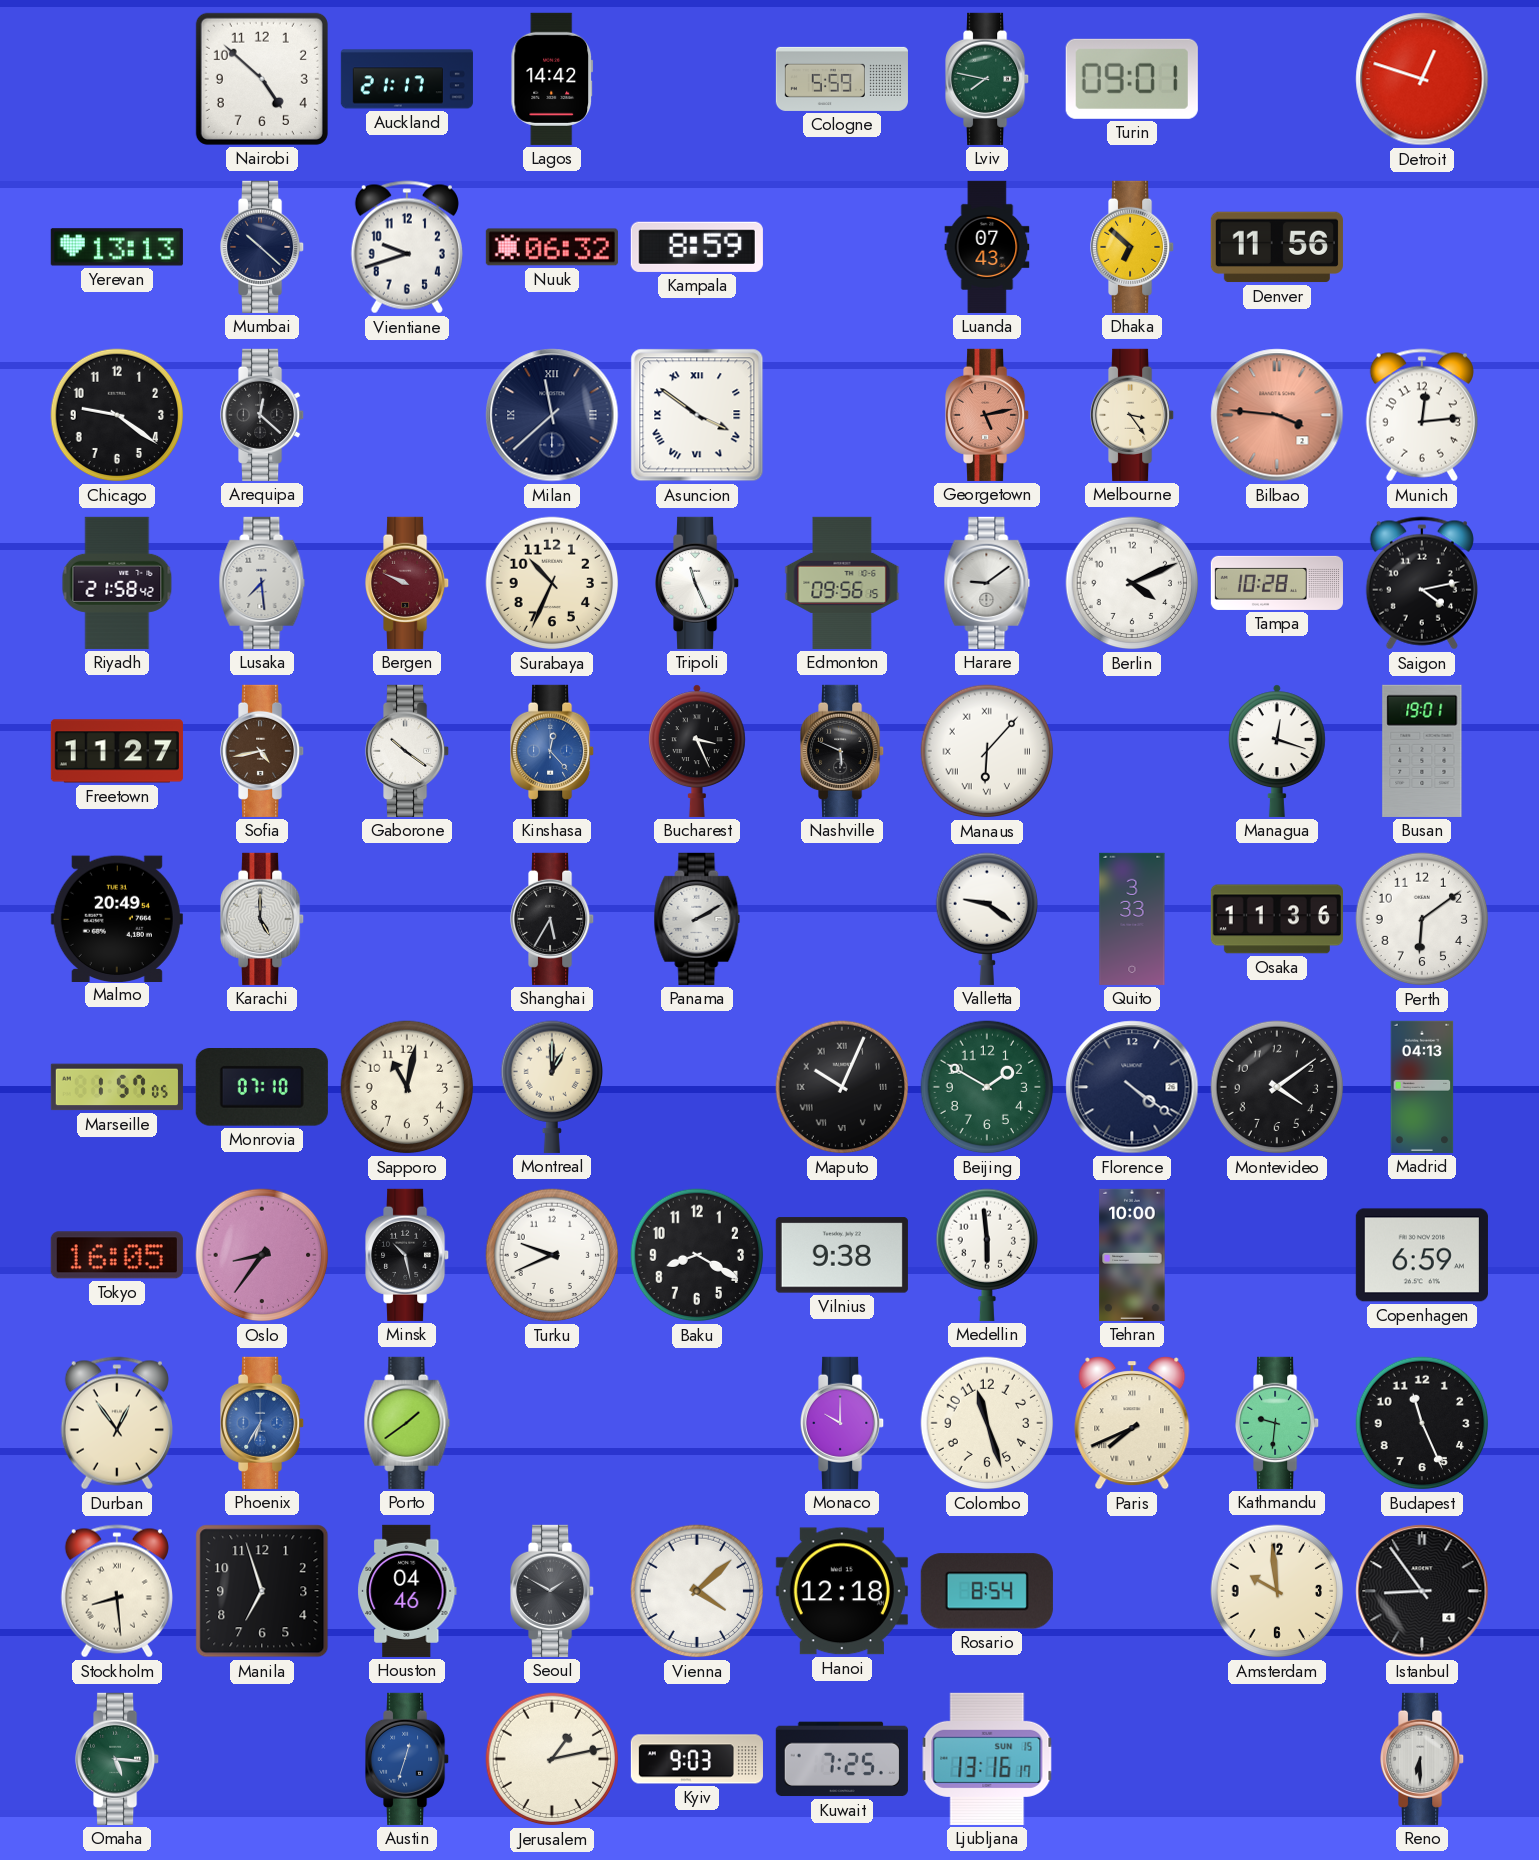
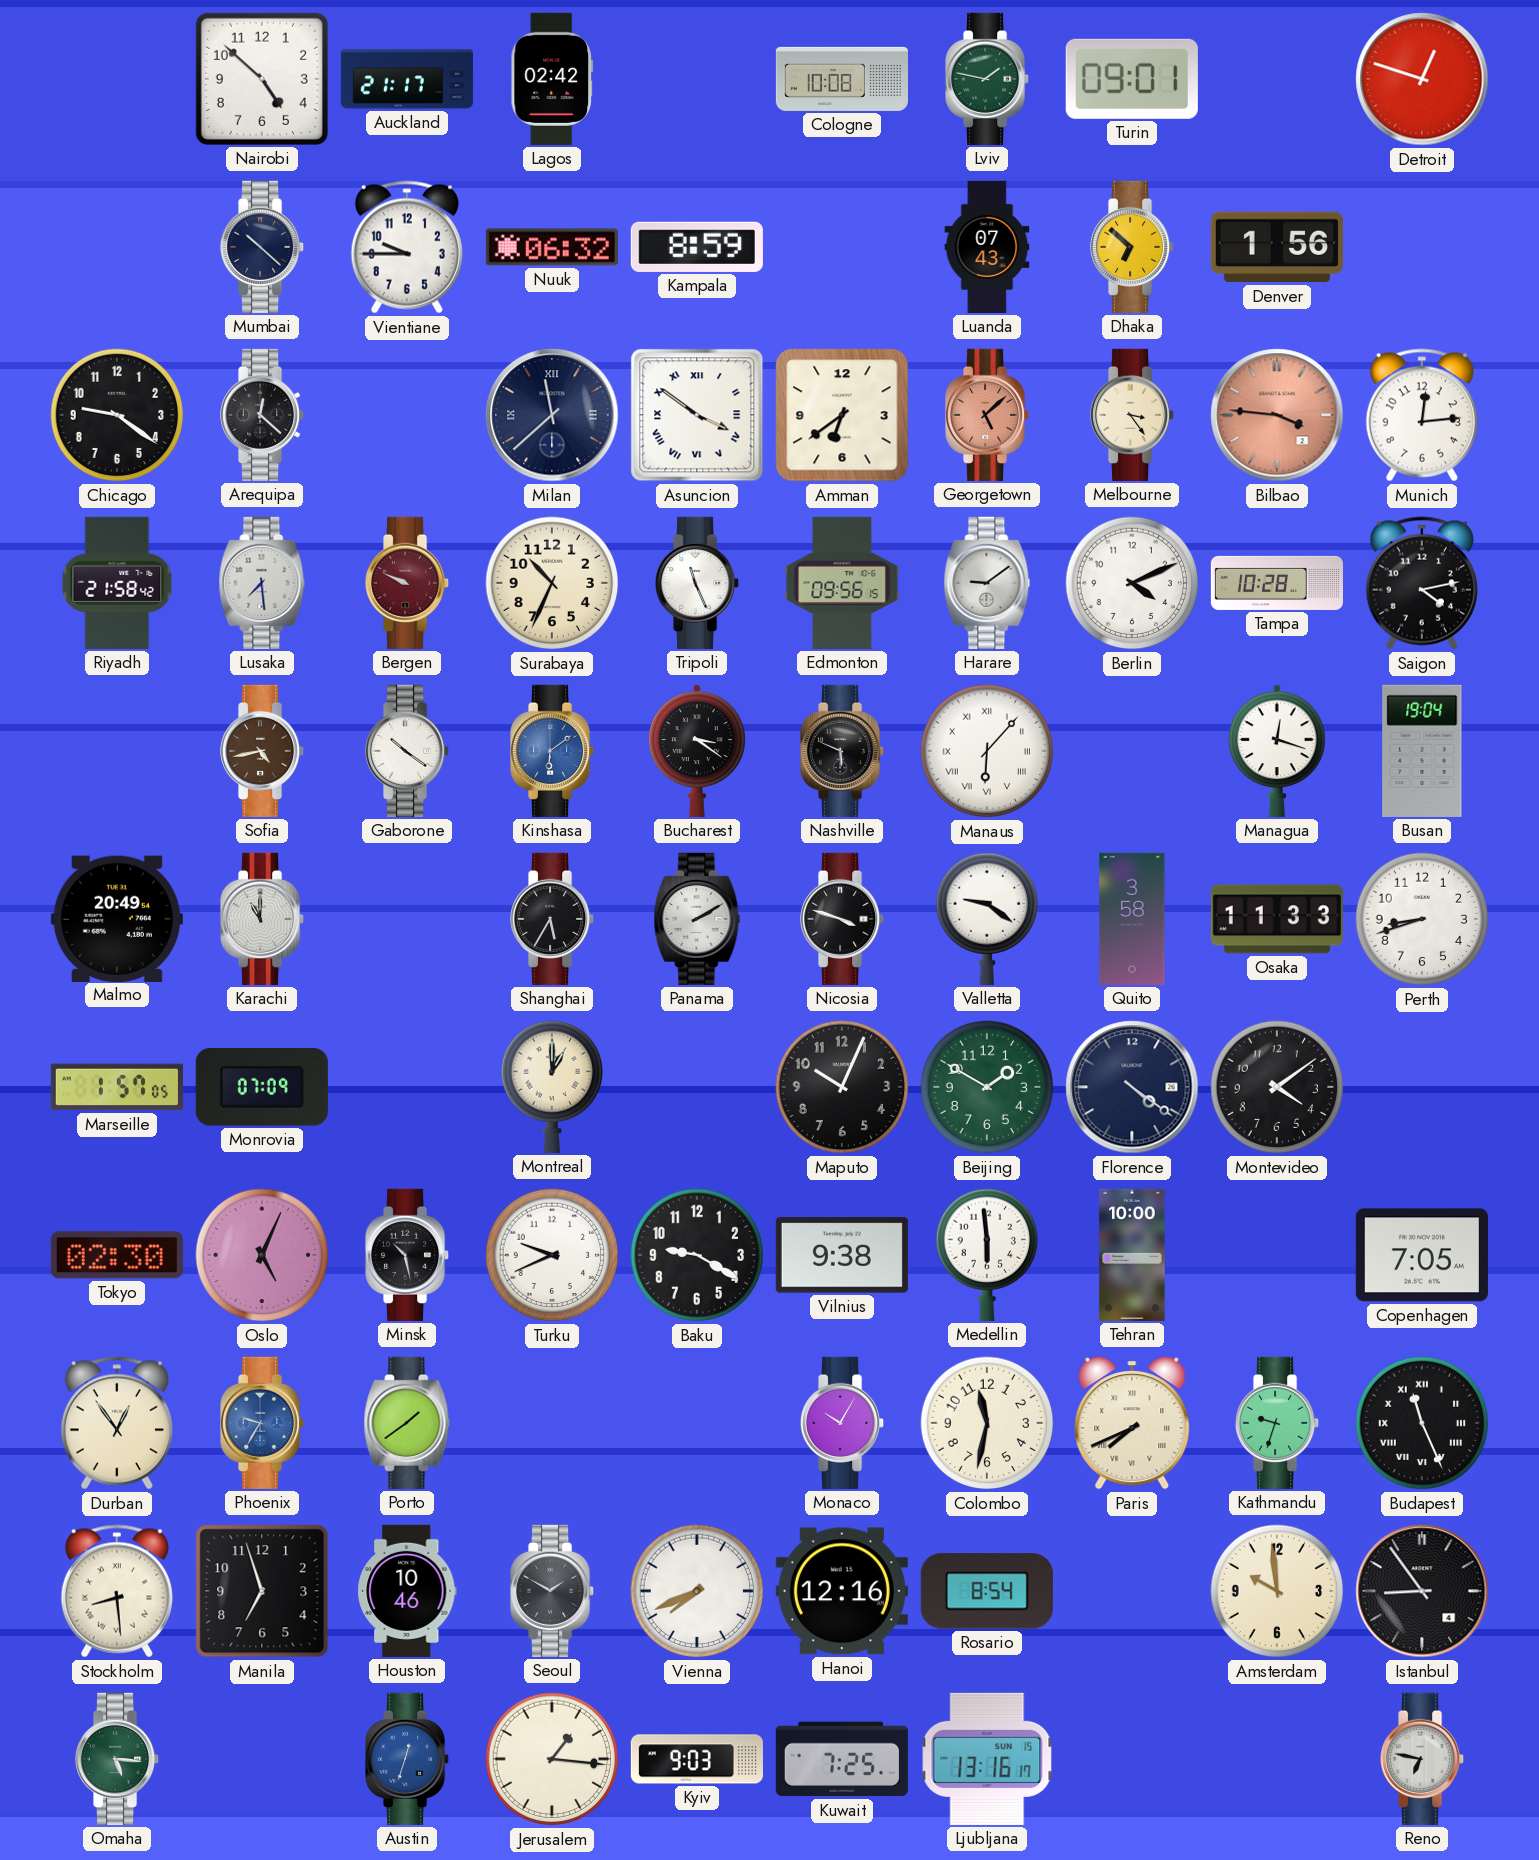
Lagos: 14:42 -> 02:42 (552, 79)
Cologne: 5:59 -> 10:08 (842, 79)
Lviv: 7:47 -> 1:47 (988, 79)
Yerevan: 13:13 -> none (117, 247)
Vientiane: 9:42 -> 9:45 (407, 247)
Denver: 11:56 -> 1:56 (1277, 247)
Amman: none -> 6:39 (842, 415)
Georgetown: 5:13 -> 5:08 (988, 415)
Freetown: 11:27 -> none (117, 751)
Kinshasa: 12:23 -> 6:09 (553, 751)
Bucharest: 3:26 -> 3:21 (697, 751)
Busan: 19:01 -> 19:04 (1422, 751)
Karachi: 5:00 -> 11:00 (263, 919)
Nicosia: none -> 3:48 (843, 919)
Quito: 3:33 -> 3:58 (1132, 919)
Osaka: 11:36 -> 11:33 (1277, 919)
Perth: 6:09 -> 8:42 (1422, 919)
Monrovia: 07:10 -> 07:09 (262, 1088)
Sapporo: 11:02 -> none (407, 1087)
Maputo numerals: Roman -> Arabic (842, 1087)
Madrid: 04:13 -> none (1422, 1087)
Tokyo: 16:05 -> 02:30 (117, 1255)
Oslo: 8:36 -> 5:04 (262, 1255)
Baku: 8:20 -> 9:20 (697, 1255)
Copenhagen: 6:59 -> 7:05 (1422, 1255)
Phoenix: 6:35 -> 9:35 (263, 1423)
Monaco: 10:00 -> 10:05 (843, 1423)
Colombo: 11:27 -> 11:32 (987, 1423)
Kathmandu: 9:31 -> 9:33 (1278, 1423)
Budapest numerals: Arabic -> Roman (1422, 1423)
Houston: 04:46 -> 10:46 (407, 1591)
Vienna: 4:08 -> 7:41 (697, 1591)
Hanoi: 12:18 -> 12:16 (842, 1591)
Jerusalem: 1:13 -> 1:16 (552, 1759)
Reno: 6:30 -> 6:47 (1423, 1759)
